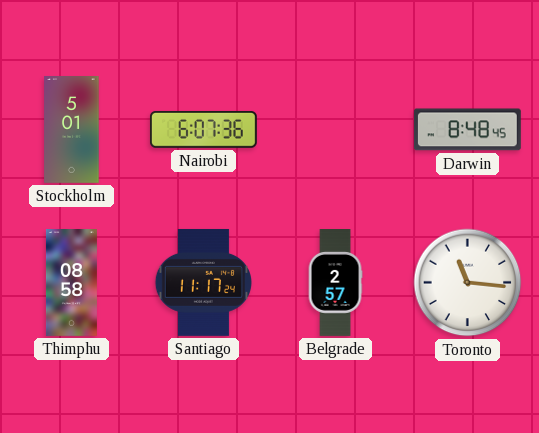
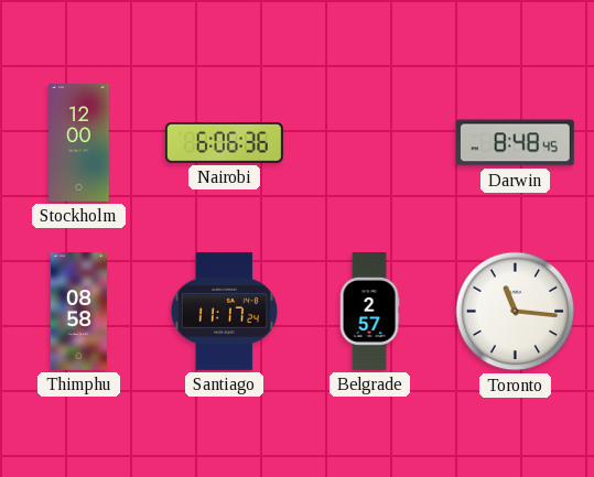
Stockholm: 5:01 -> 12:00 (79, 143)
Nairobi: 6:07 -> 6:06 (224, 142)
